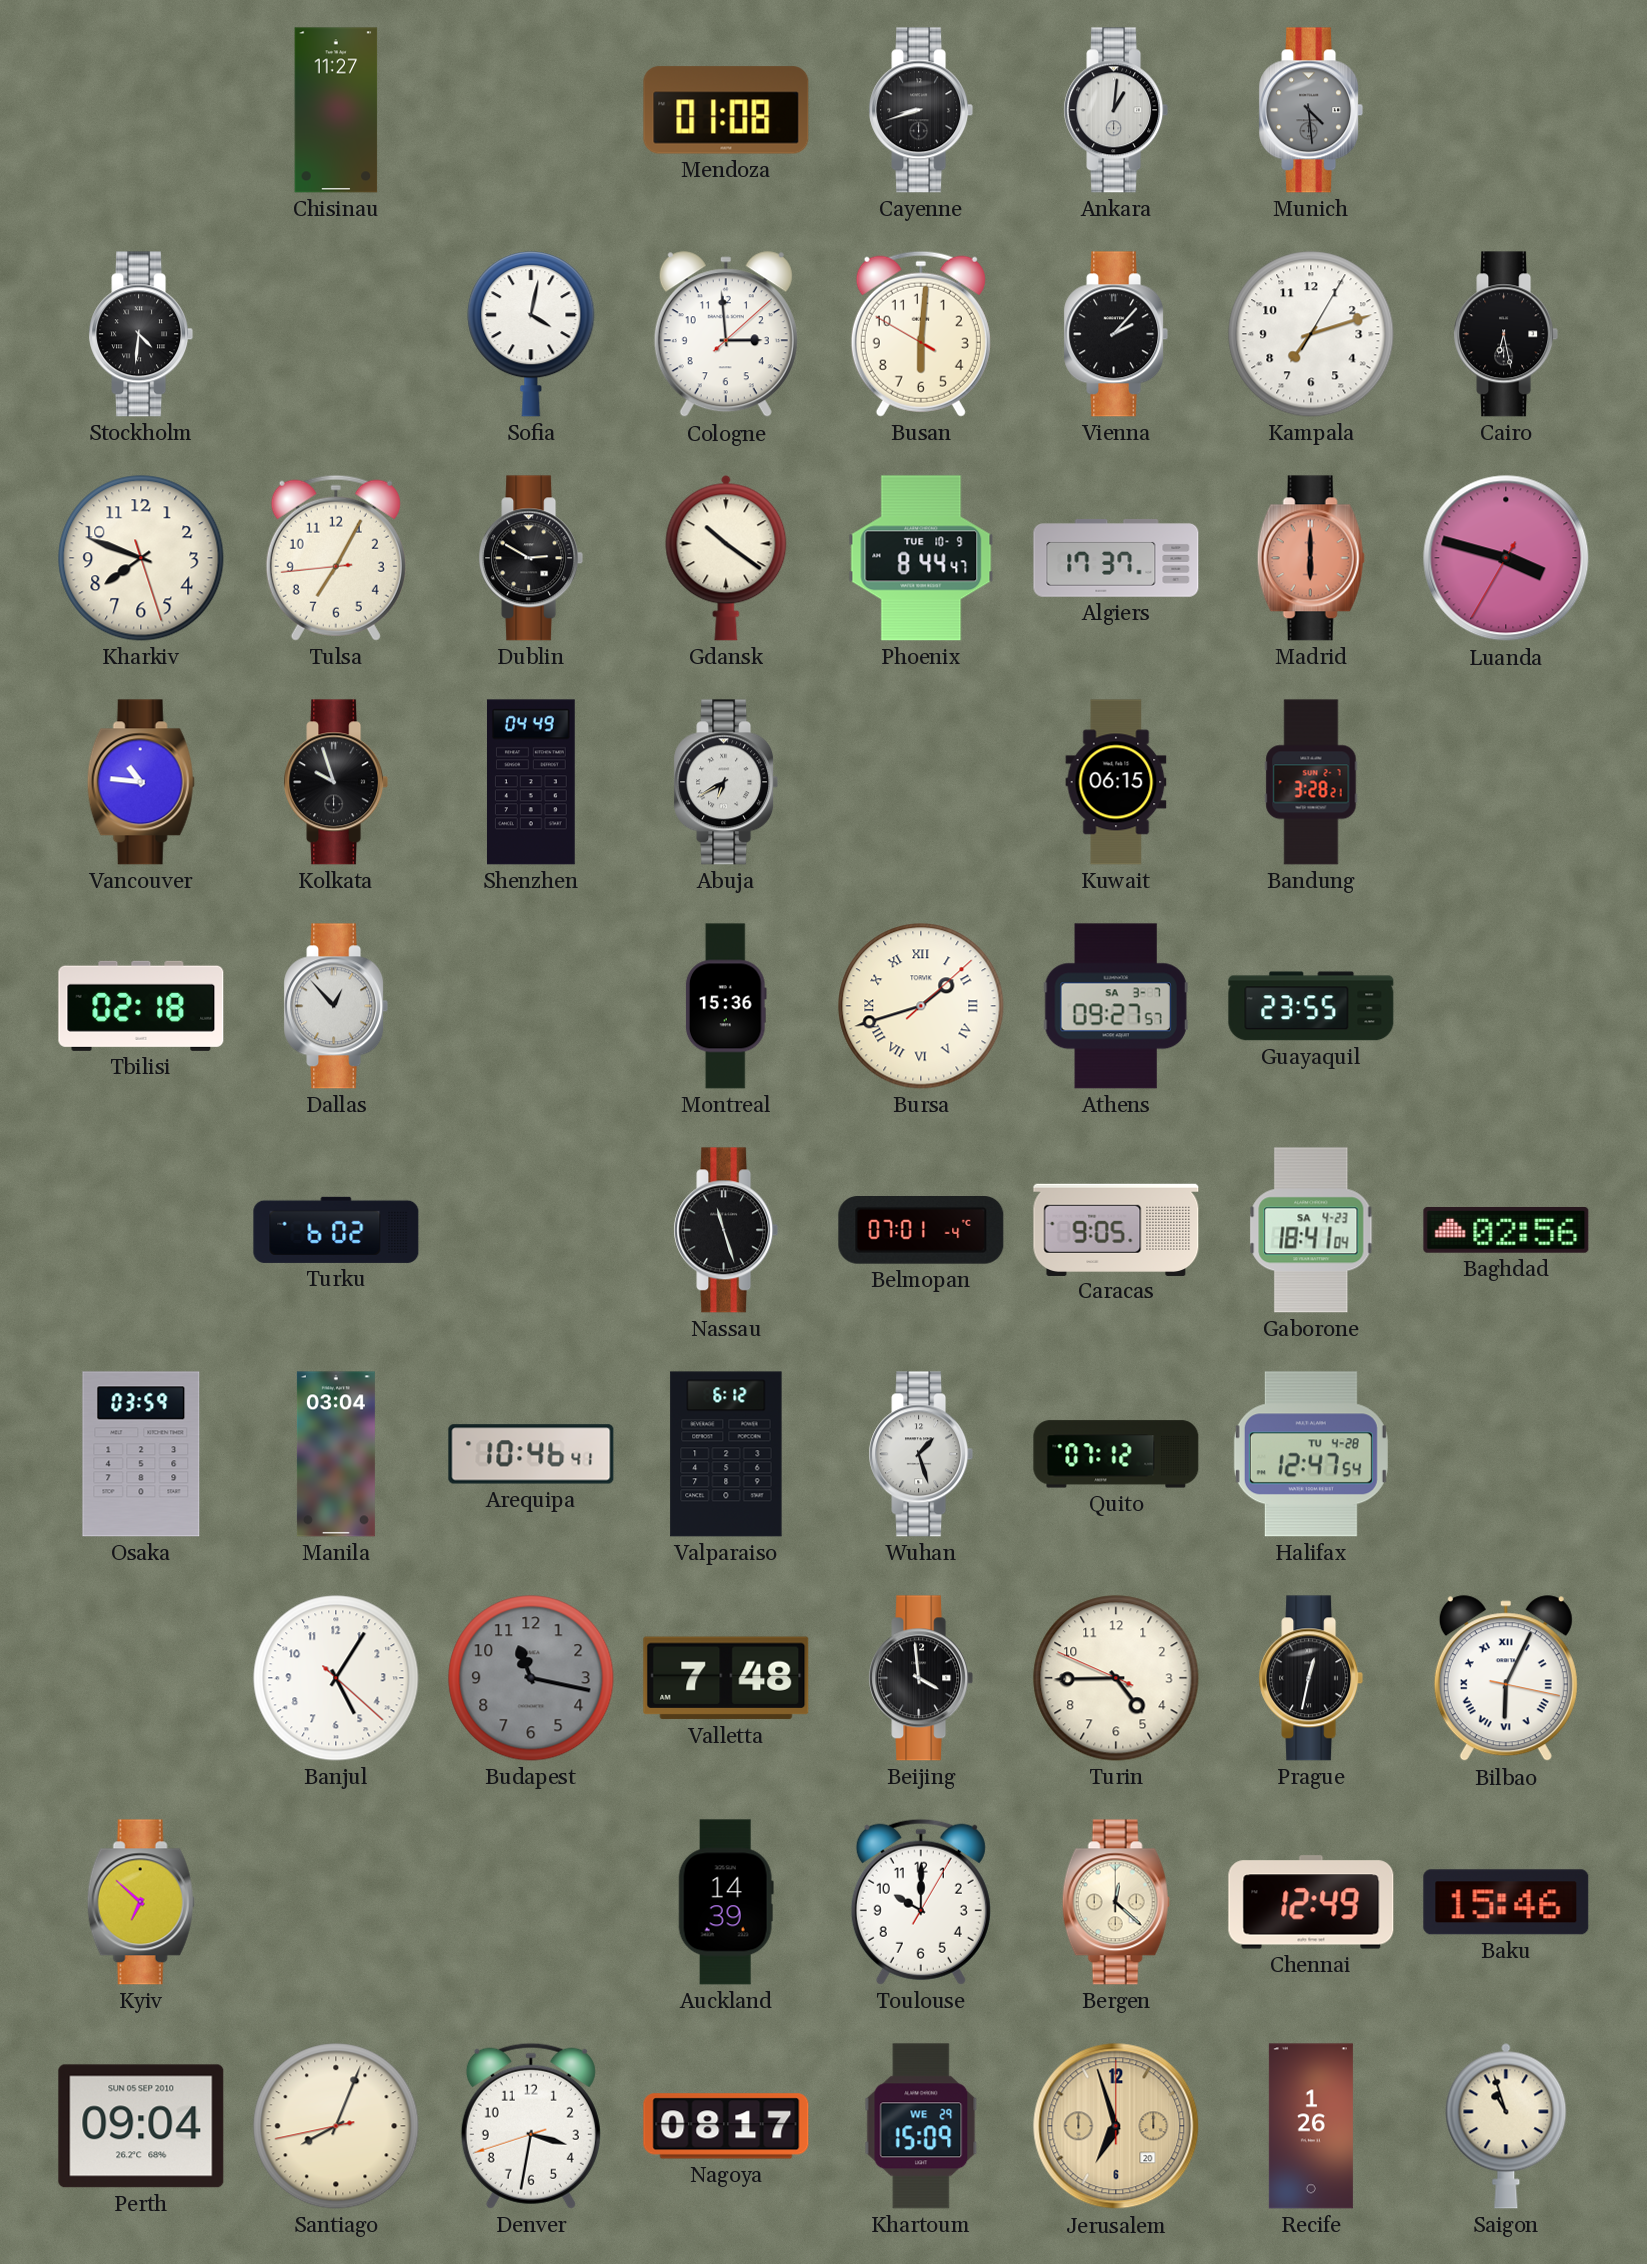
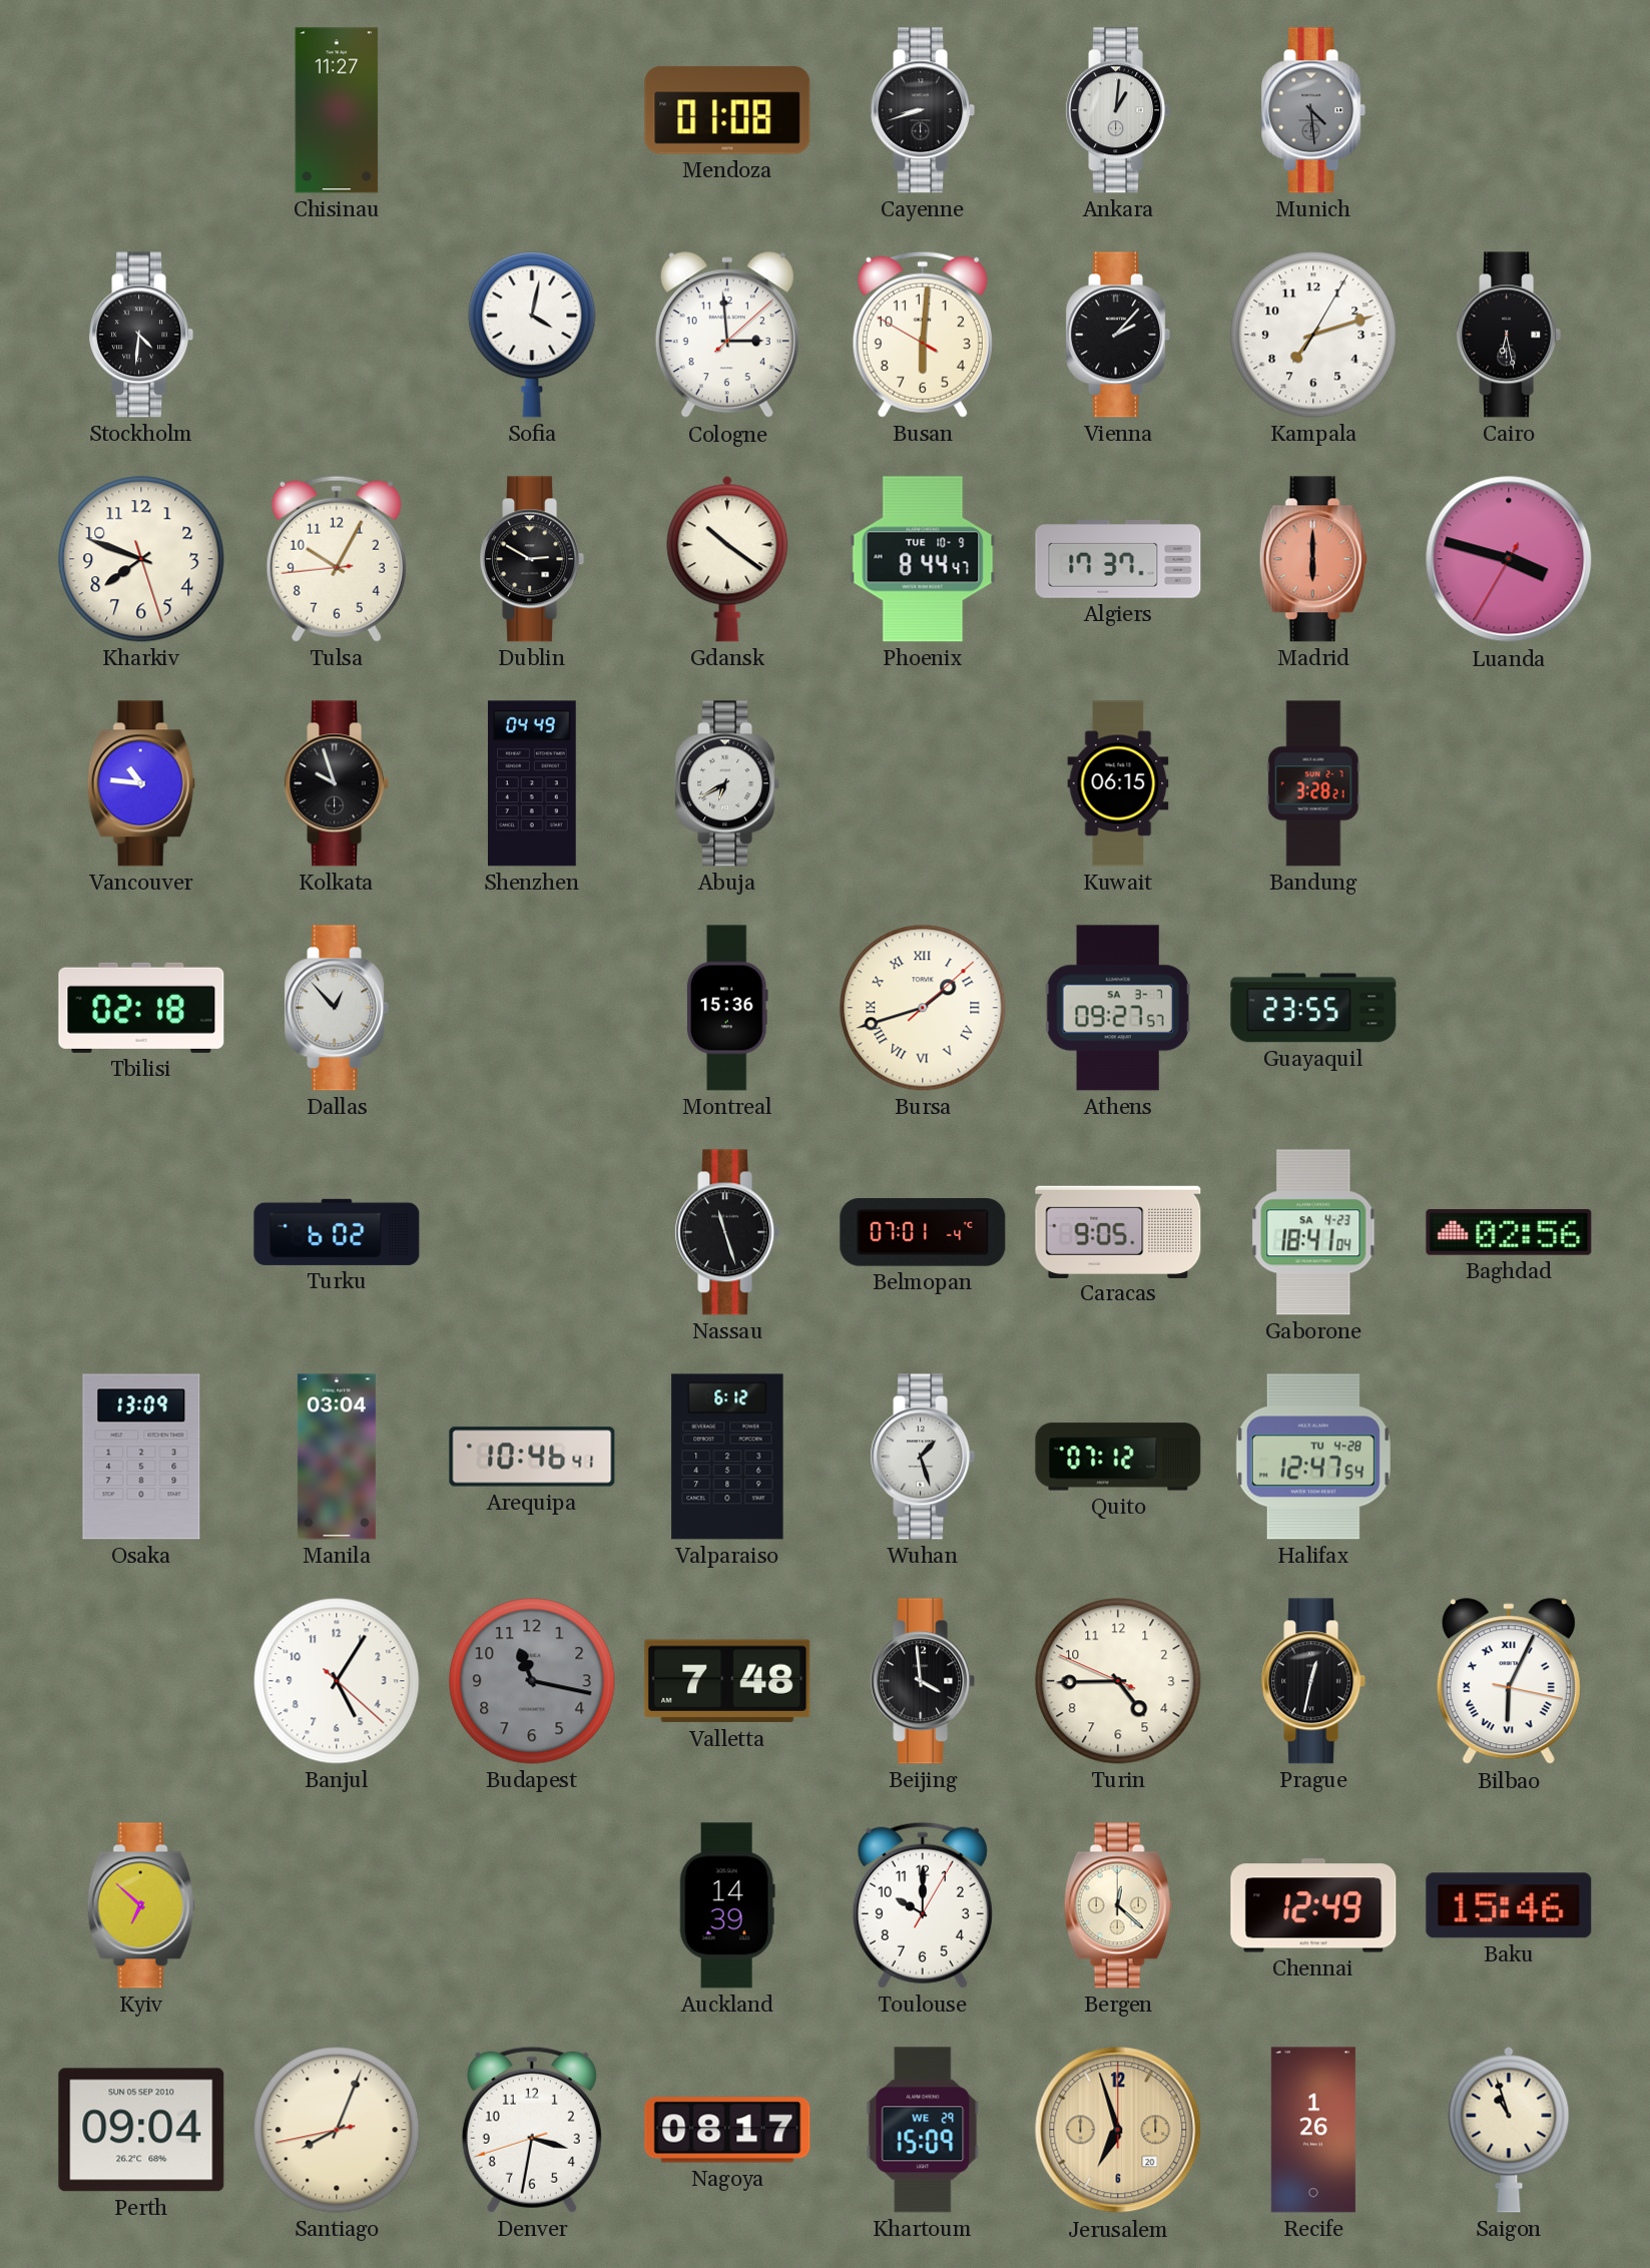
Tulsa: 7:04 -> 10:04 (337, 559)
Osaka: 03:59 -> 13:09 (141, 1457)
